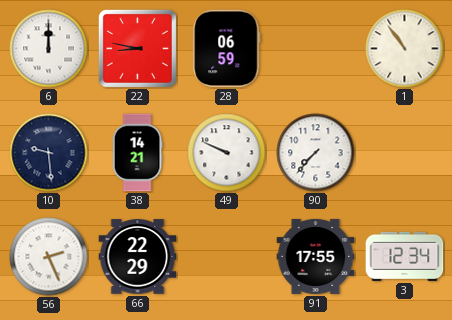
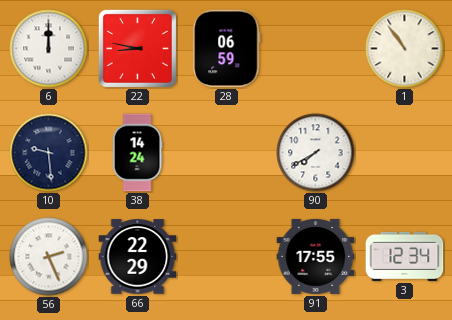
38: 14:21 -> 14:24 (137, 153)
49: 9:49 -> none (227, 153)
90: 7:37 -> 7:40 (316, 153)
